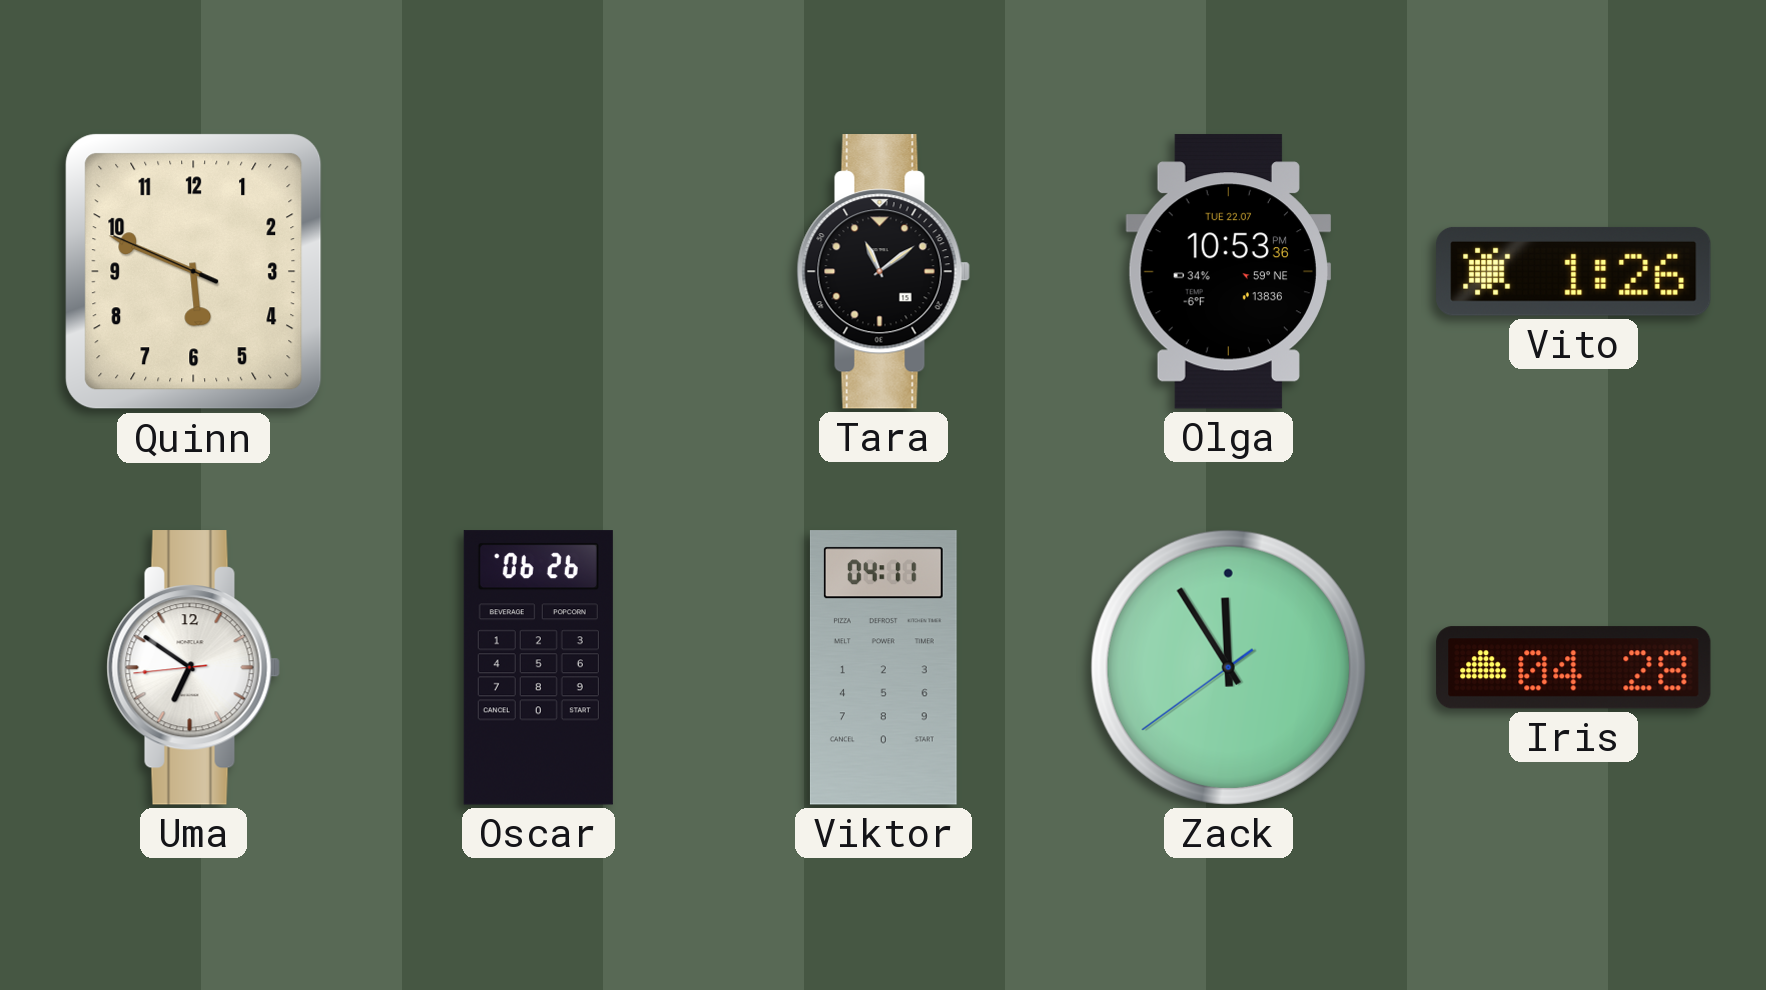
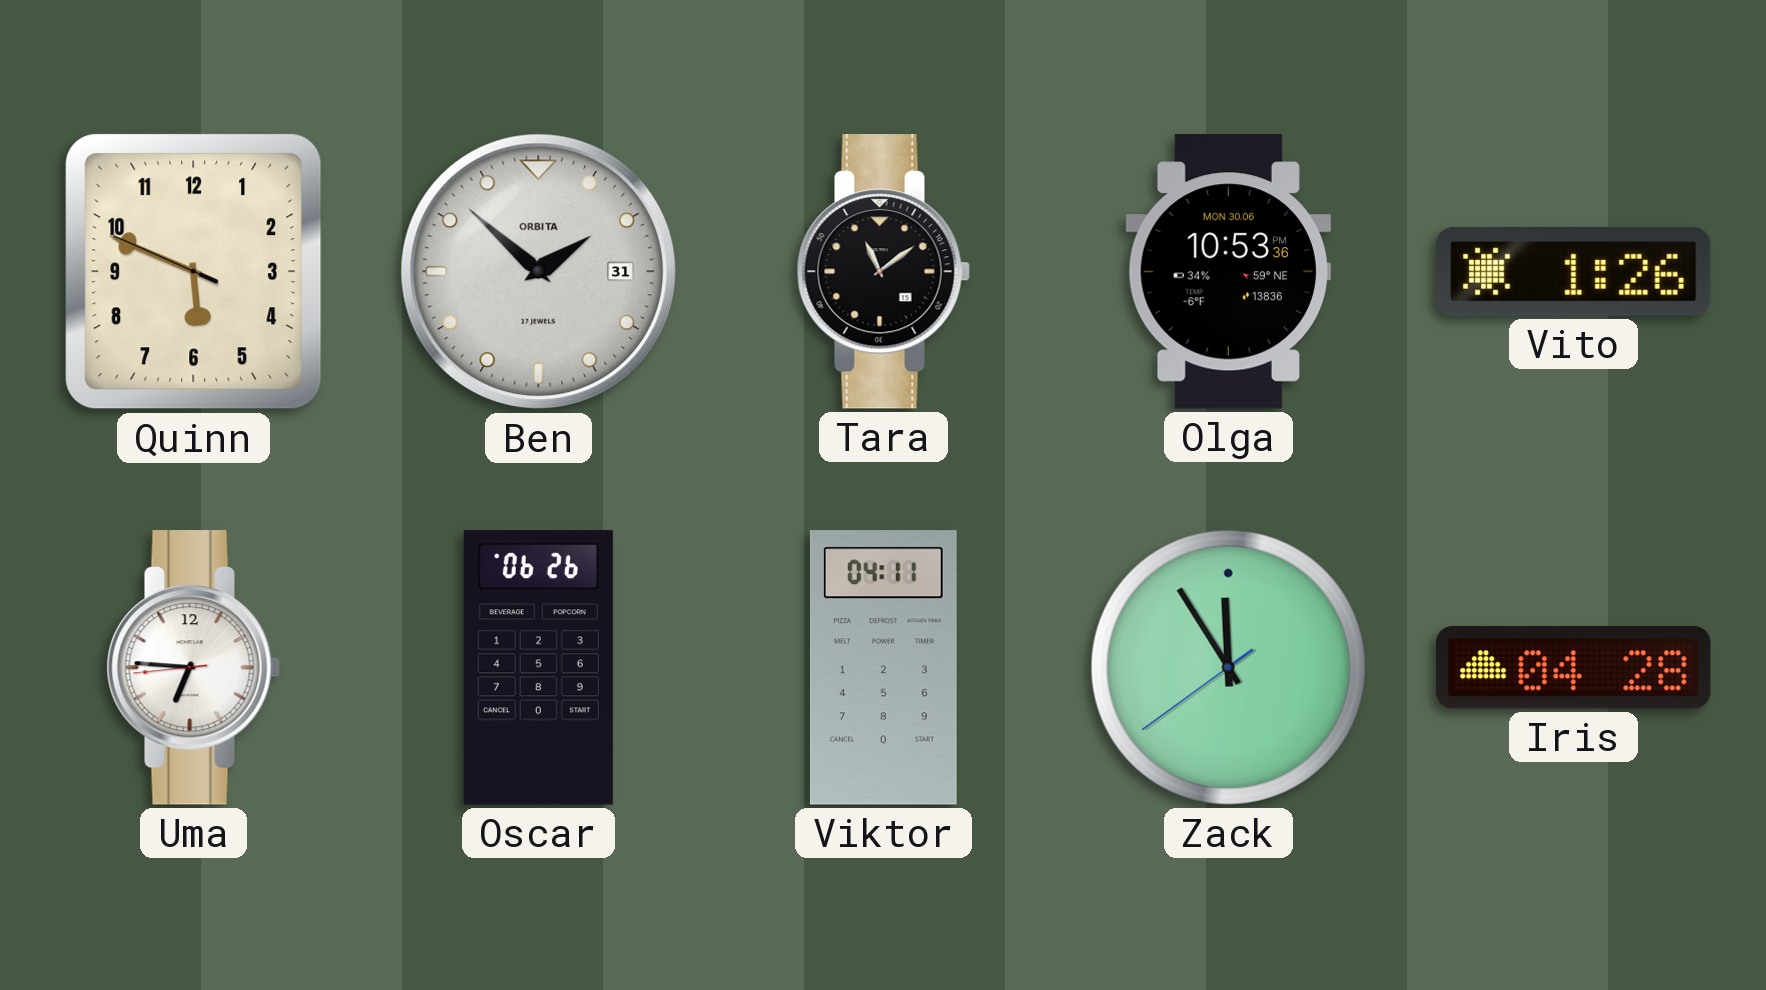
Ben: none -> 1:52 (539, 272)
Olga date: TUE 22.07 -> MON 30.06 (1228, 272)
Uma: 6:50 -> 6:45 (193, 668)
